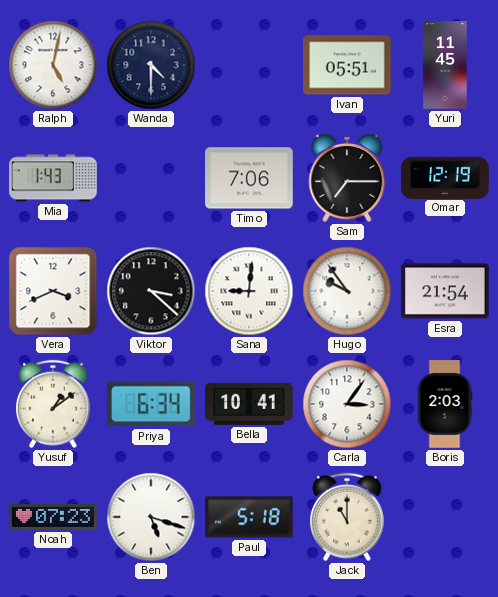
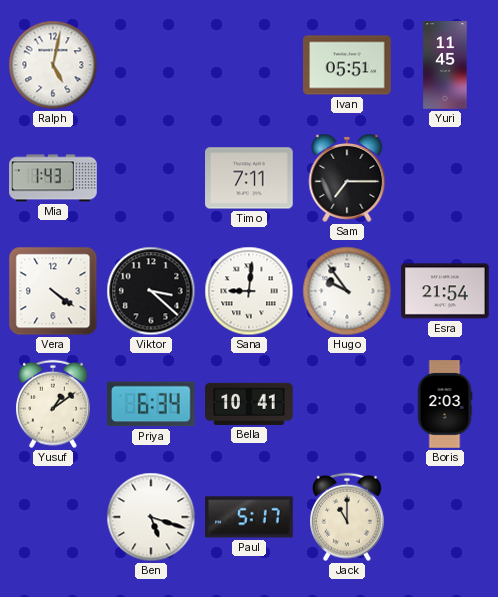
Wanda: 4:30 -> none (151, 65)
Timo: 7:06 -> 7:11 (249, 178)
Omar: 12:19 -> none (445, 177)
Vera: 3:41 -> 4:21 (53, 291)
Carla: 3:06 -> none (347, 404)
Noah: 07:23 -> none (53, 517)
Paul: 5:18 -> 5:17 (249, 517)
